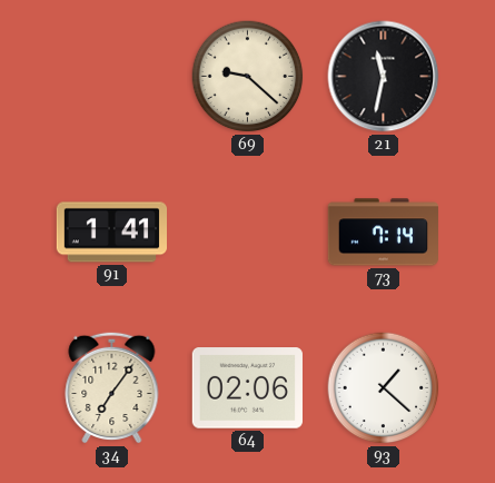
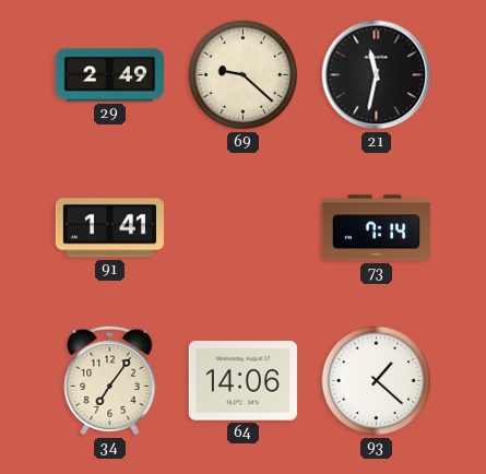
29: none -> 2:49 (109, 75)
64: 02:06 -> 14:06 (242, 381)
